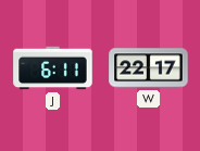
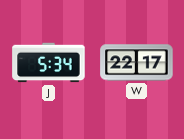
J: 6:11 -> 5:34 (49, 63)
